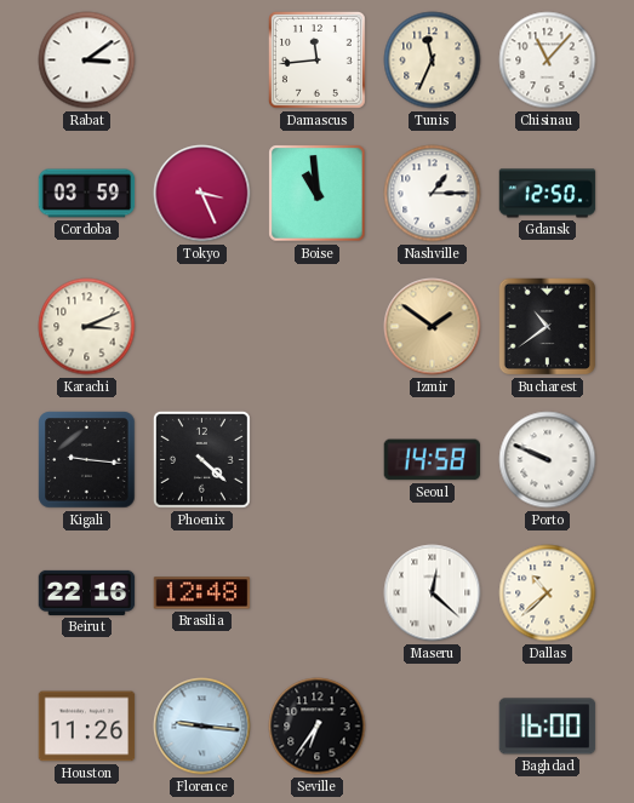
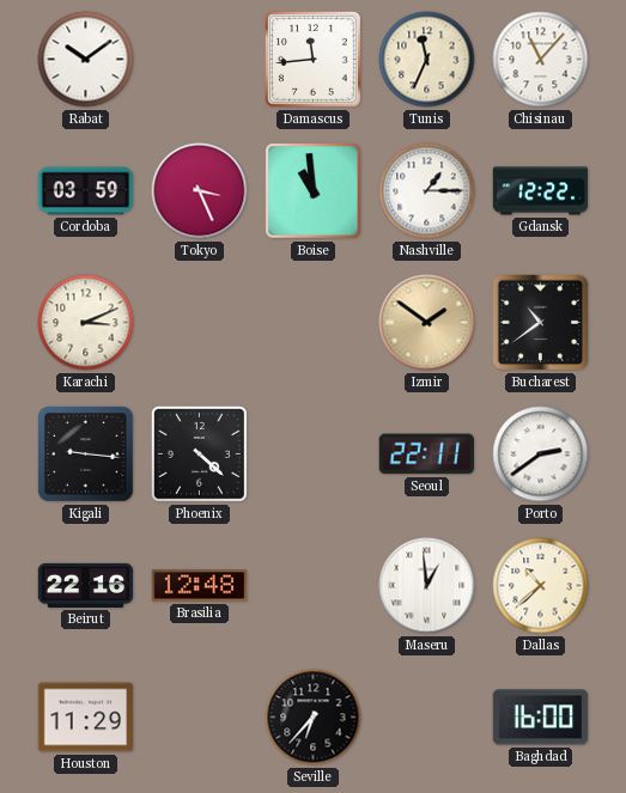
Rabat: 3:09 -> 10:09 (86, 60)
Gdansk: 12:50 -> 12:22 (541, 191)
Seoul: 14:58 -> 22:11 (426, 455)
Porto: 9:49 -> 2:39 (541, 455)
Maseru: 12:22 -> 12:59 (427, 586)
Houston: 11:26 -> 11:29 (86, 718)
Florence: 9:16 -> none (202, 727)
Seville: 6:36 -> 6:37 (314, 718)
